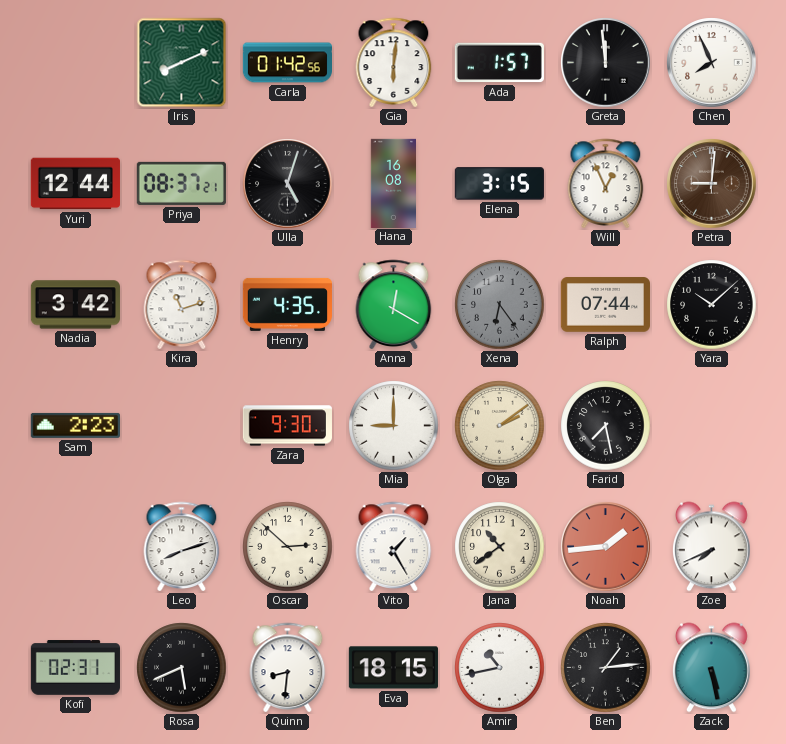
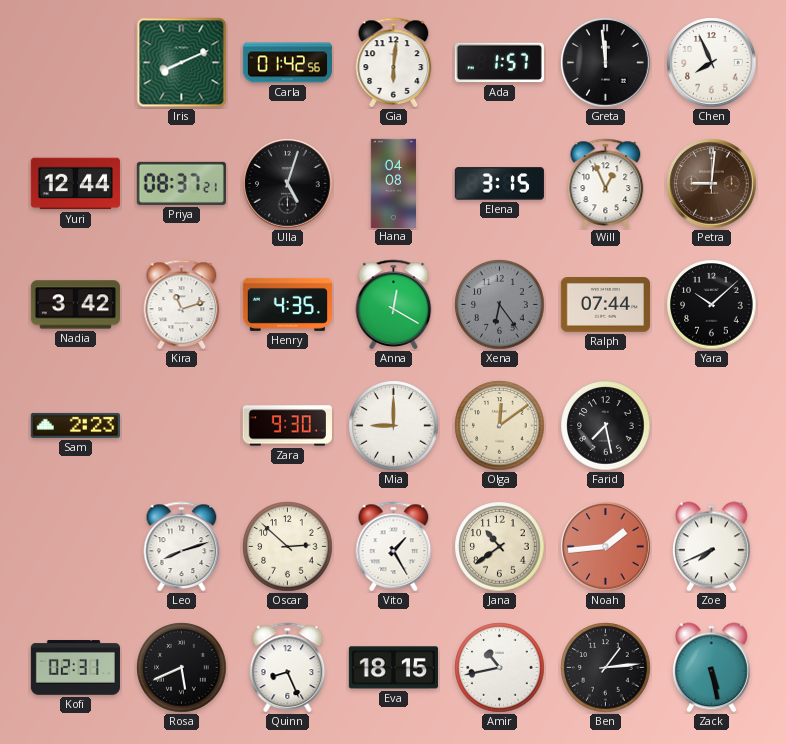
Hana: 16:08 -> 04:08 (393, 183)
Olga: 2:09 -> 12:09 (500, 426)
Quinn: 8:31 -> 8:26 (288, 667)
